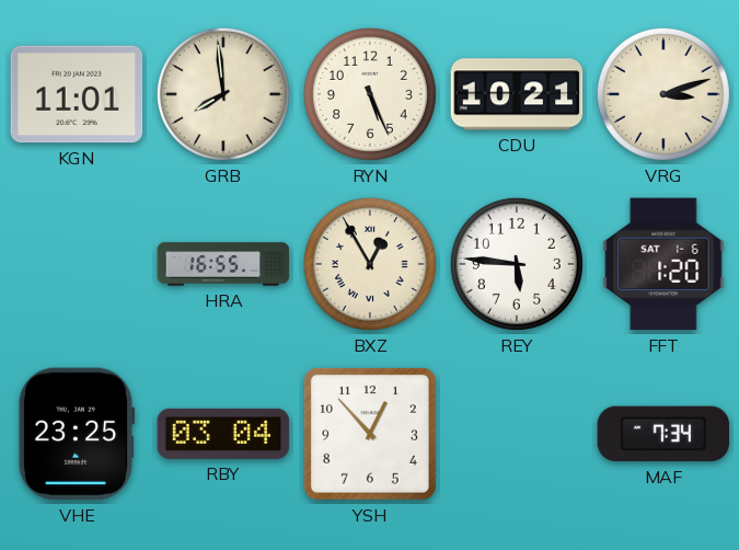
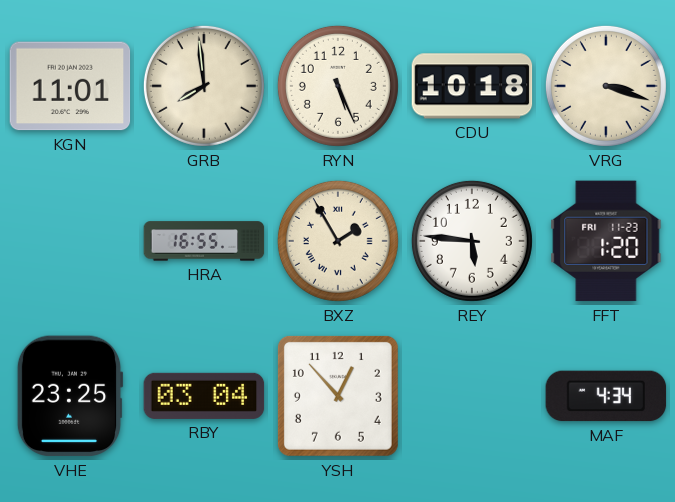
CDU: 10:21 -> 10:18 (472, 86)
VRG: 3:12 -> 3:18 (606, 86)
BXZ: 12:55 -> 1:55 (338, 241)
FFT date: SAT 1-6 -> FRI 11-23 (606, 241)
MAF: 7:34 -> 4:34 (606, 396)
